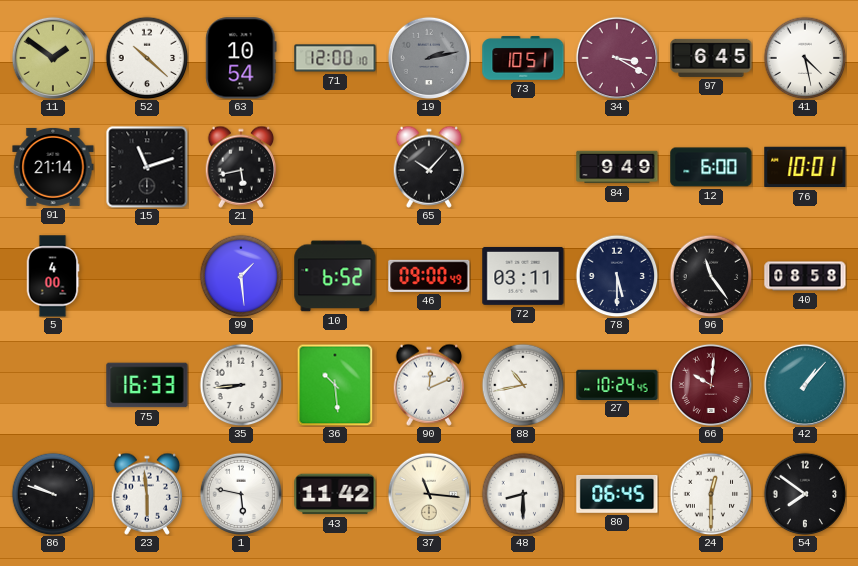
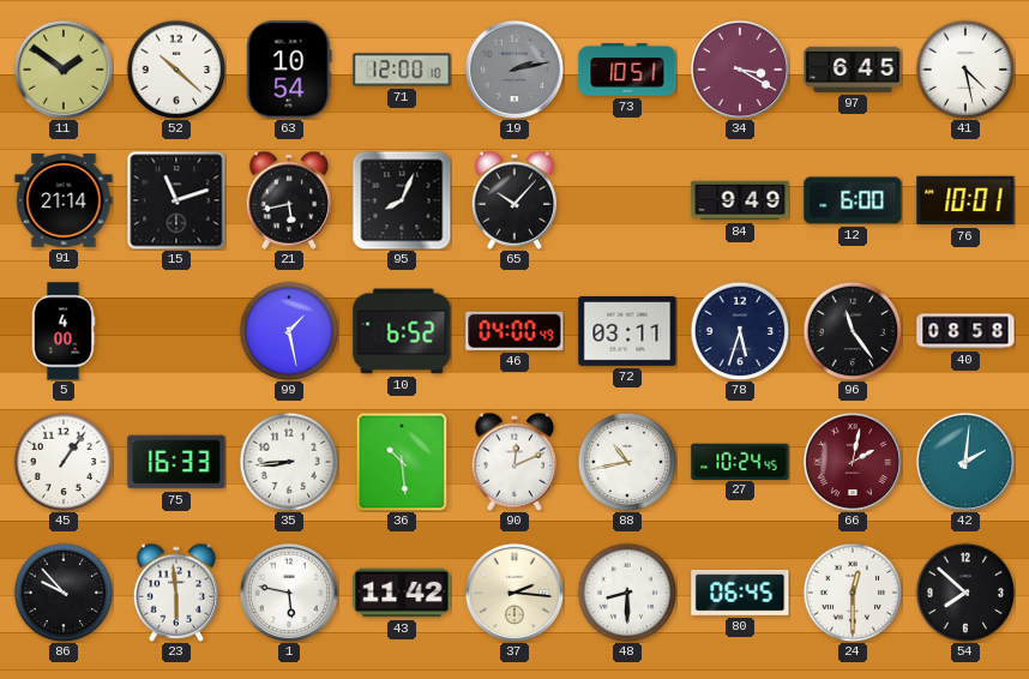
95: none -> 8:04 (402, 200)
99: 1:29 -> 1:28 (289, 331)
46: 09:00 -> 04:00 (514, 331)
78: 5:30 -> 5:33 (740, 331)
45: none -> 1:06 (64, 462)
66: 10:01 -> 2:02 (852, 461)
42: 1:07 -> 2:01 (964, 461)
86: 9:48 -> 9:53 (64, 593)
37: 11:16 -> 2:16 (513, 591)
54: 7:51 -> 7:52 (965, 593)
